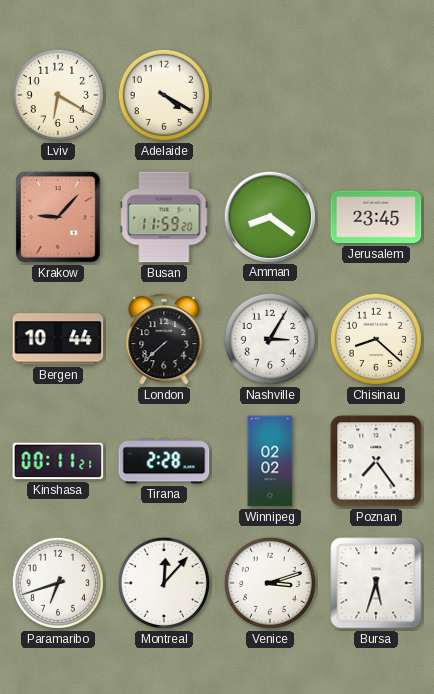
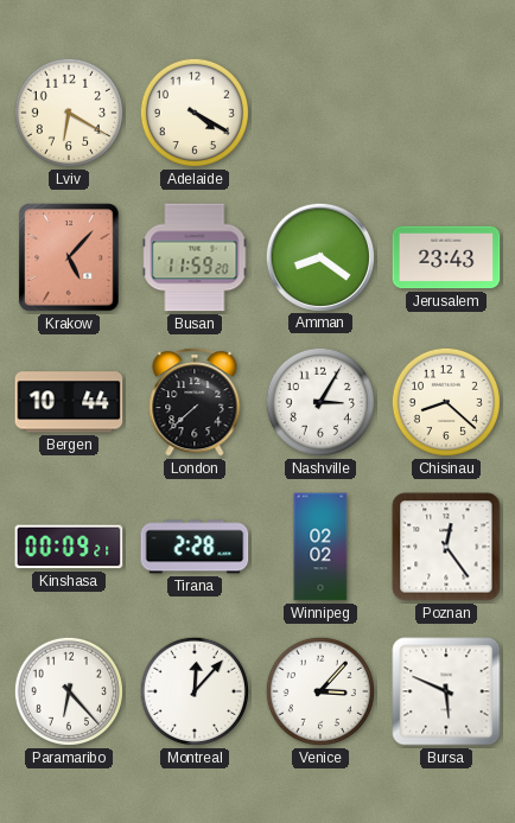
Krakow: 9:07 -> 5:07 (69, 257)
Jerusalem: 23:45 -> 23:43 (446, 257)
Kinshasa: 00:11 -> 00:09 (69, 547)
Poznan: 7:24 -> 12:24 (446, 547)
Paramaribo: 6:42 -> 6:23 (69, 691)
Venice: 3:12 -> 3:07 (320, 691)
Bursa: 5:33 -> 5:49 (446, 691)
